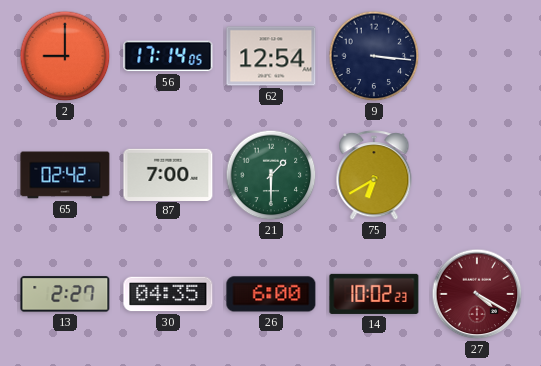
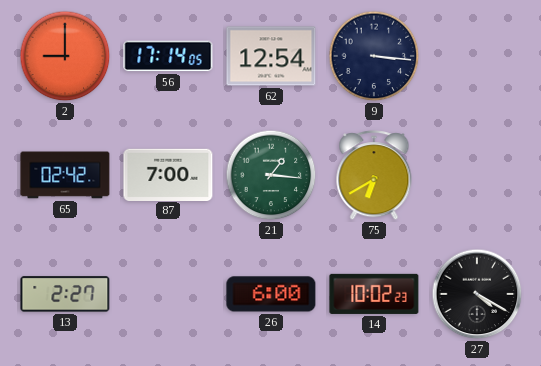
21: 1:30 -> 1:16 (271, 175)
30: 04:35 -> none (168, 294)
27 dial: burgundy -> black (477, 294)
